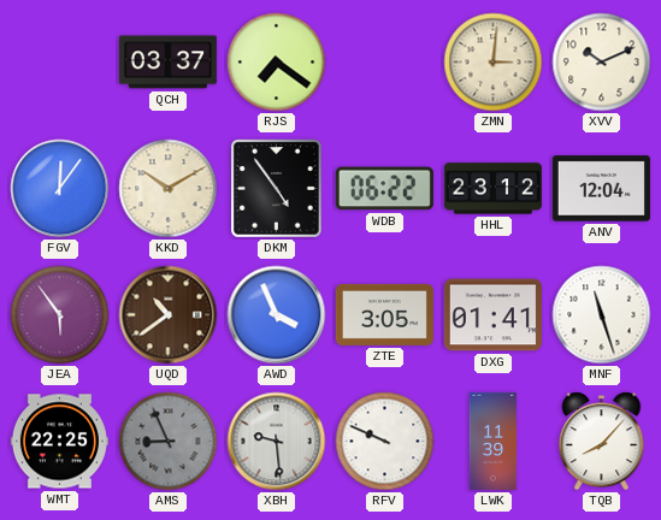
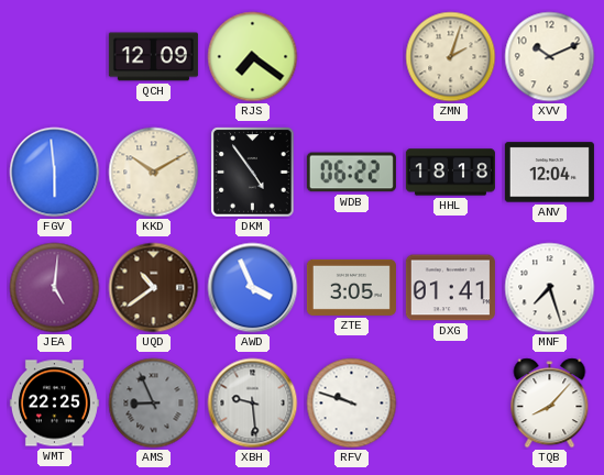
QCH: 03:37 -> 12:09 (153, 57)
ZMN: 3:01 -> 2:03 (451, 57)
FGV: 12:06 -> 5:59 (55, 173)
HHL: 23:12 -> 18:18 (450, 173)
JEA: 5:54 -> 5:01 (55, 288)
MNF: 11:27 -> 7:27 (550, 288)
RFV: 9:49 -> 9:48 (352, 404)
LWK: 11:39 -> none (494, 441)
